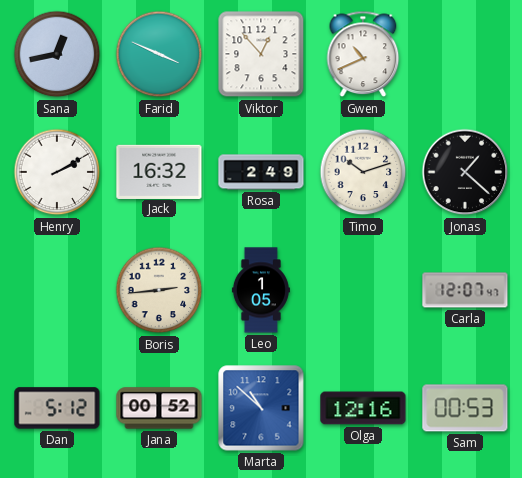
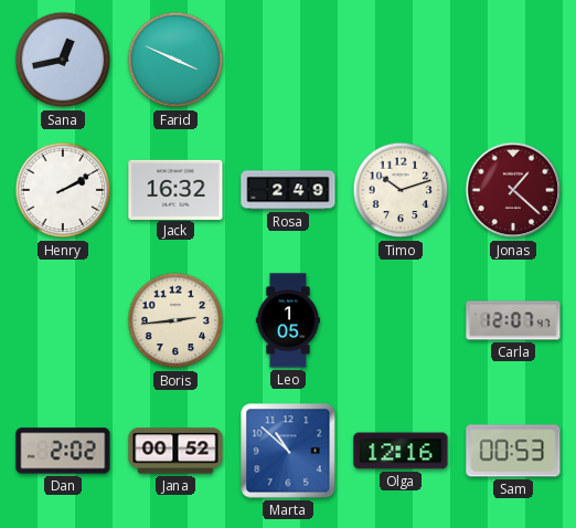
Viktor: 12:53 -> none (261, 54)
Gwen: 10:41 -> none (363, 54)
Jonas dial: black -> burgundy (513, 190)
Dan: 5:12 -> 2:02 (63, 451)
